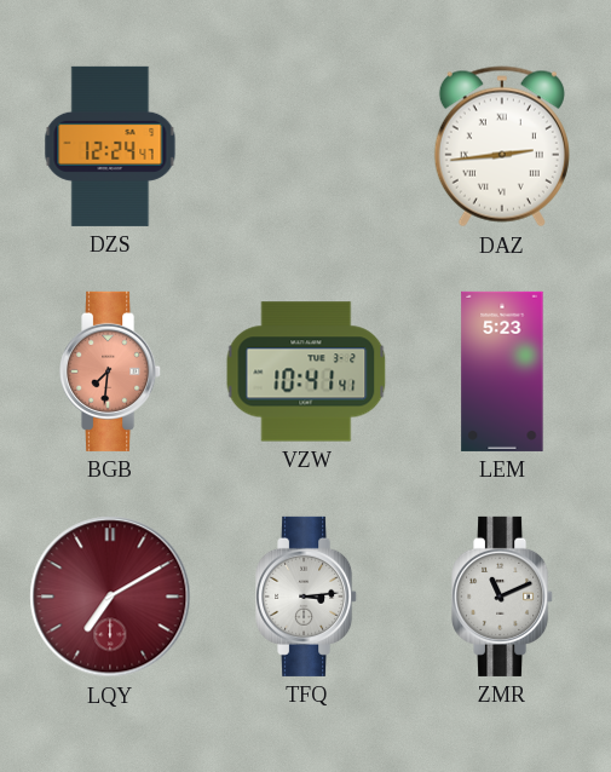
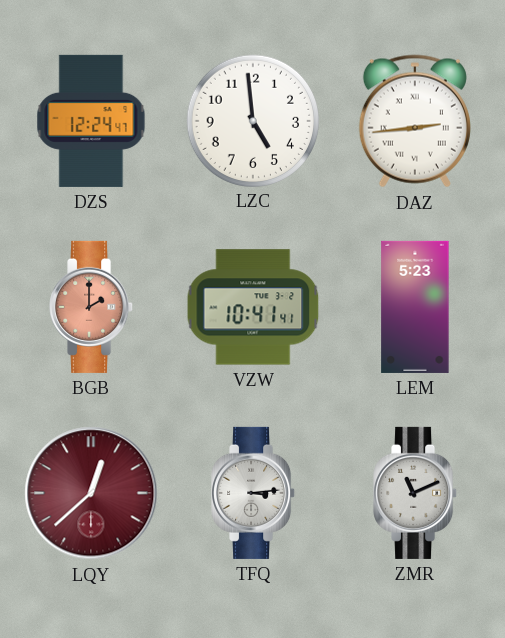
LZC: none -> 4:59 (252, 120)
BGB: 7:31 -> 2:00 (92, 307)
LQY: 7:10 -> 12:38 (91, 493)
